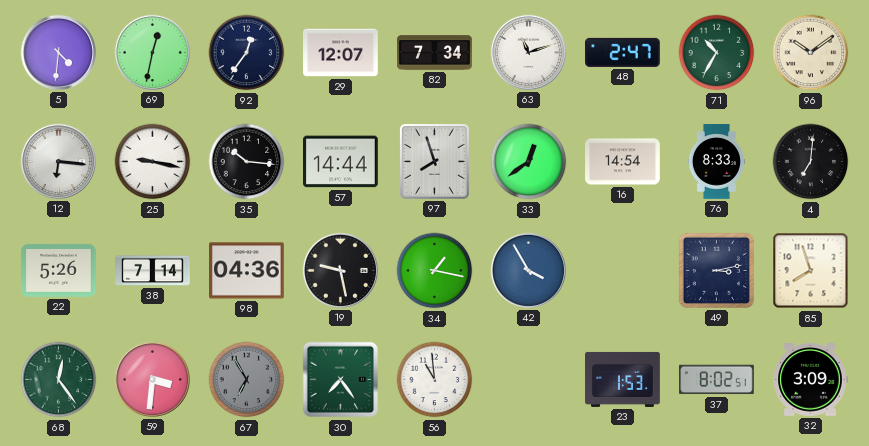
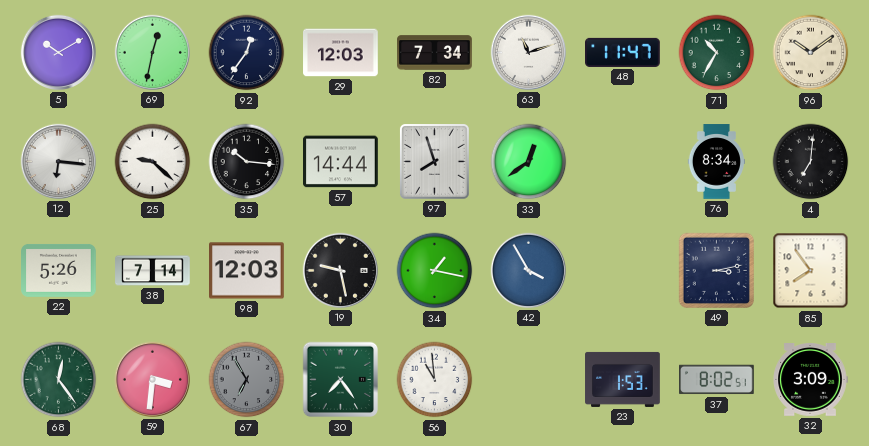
5: 4:31 -> 10:10 (58, 52)
29: 12:07 -> 12:03 (341, 53)
48: 2:47 -> 11:47 (623, 52)
25: 9:17 -> 9:22 (153, 162)
16: 14:54 -> none (623, 162)
76: 8:33 -> 8:34 (716, 162)
98: 04:36 -> 12:03 (247, 271)
85: 7:57 -> 7:54 (811, 271)
